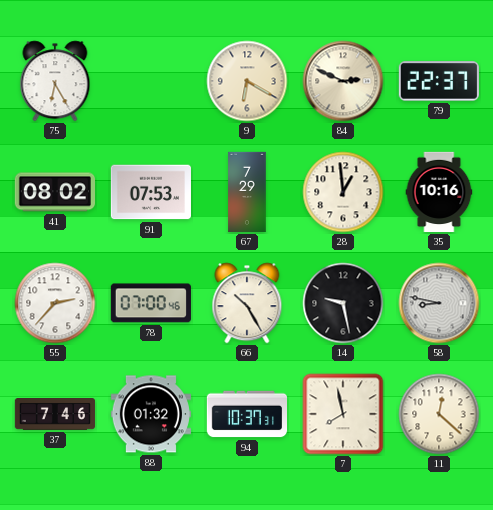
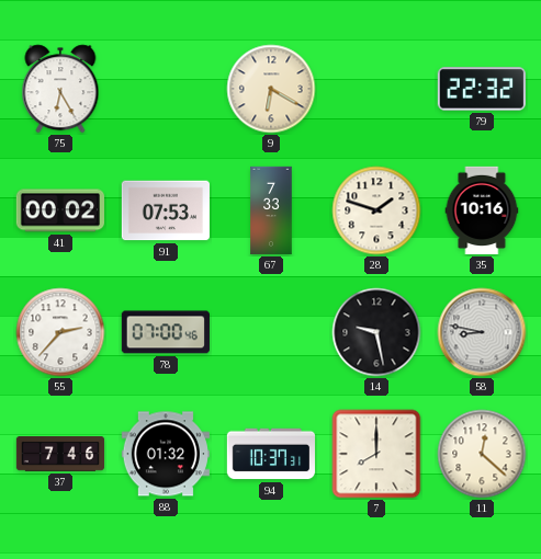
84: 2:49 -> none (343, 81)
79: 22:37 -> 22:32 (481, 89)
41: 08:02 -> 00:02 (59, 210)
67: 7:29 -> 7:33 (271, 210)
28: 12:59 -> 1:48 (376, 210)
66: 10:25 -> none (247, 303)
7: 7:58 -> 8:00 (376, 454)
